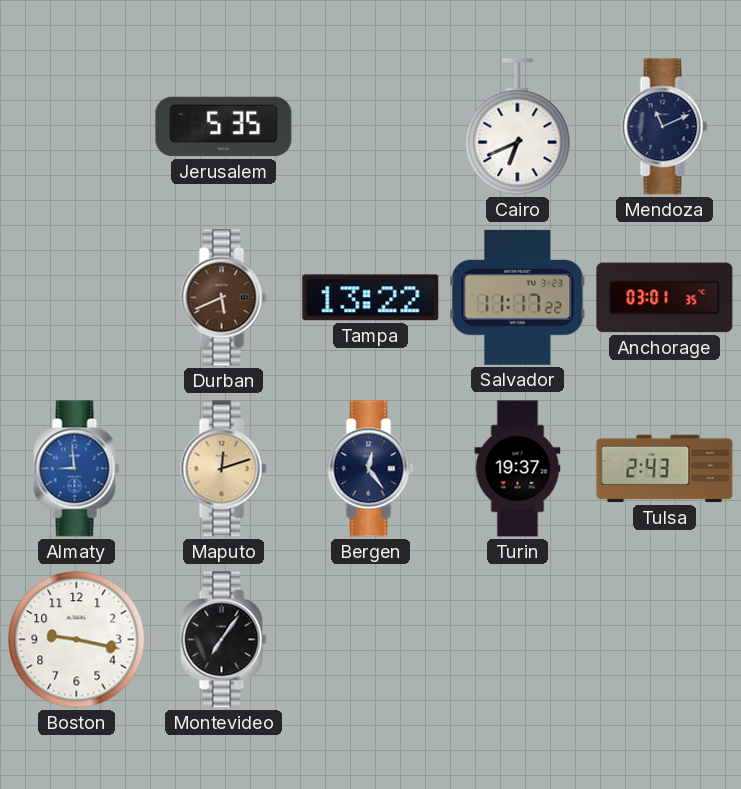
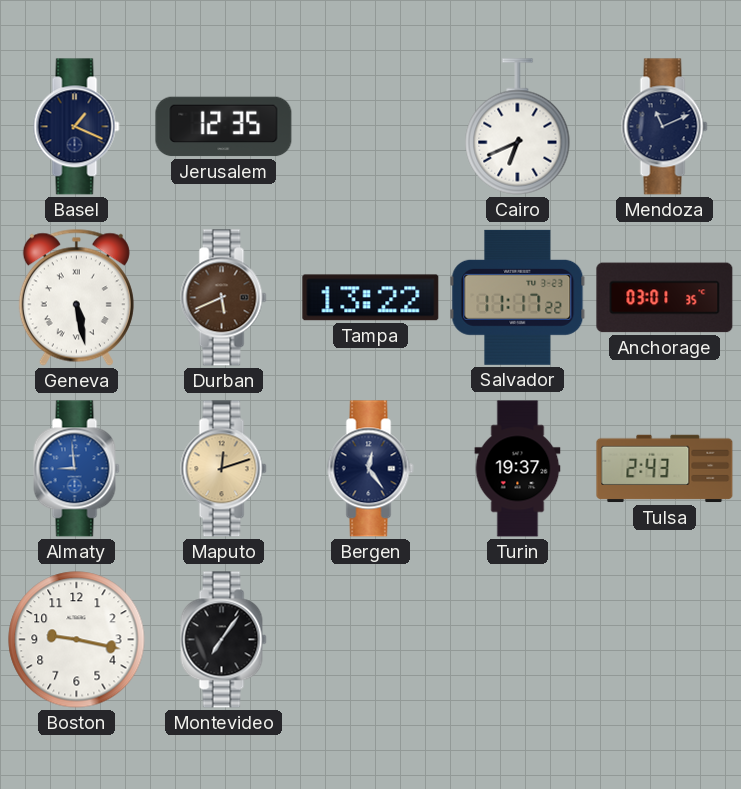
Basel: none -> 1:19 (77, 127)
Jerusalem: 5:35 -> 12:35 (224, 127)
Geneva: none -> 5:28 (76, 297)
